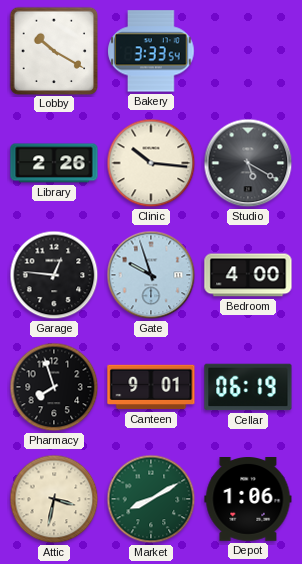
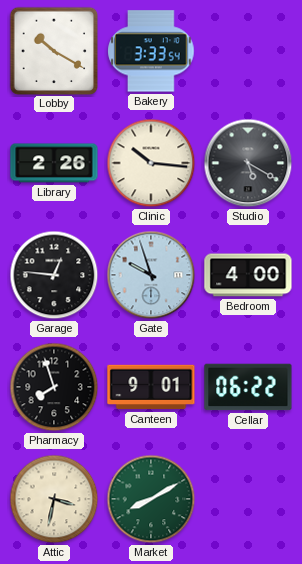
Cellar: 06:19 -> 06:22 (248, 387)
Depot: 1:06 -> none (248, 500)
